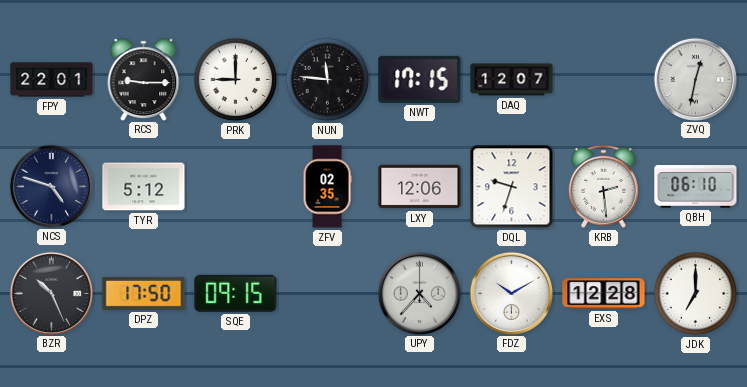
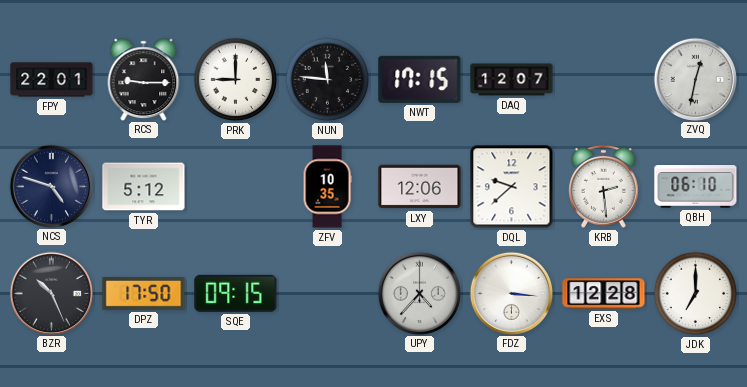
ZFV: 02:35 -> 10:35 (327, 187)
DQL: 9:33 -> 9:38 (512, 187)
FDZ: 10:10 -> 3:16 (511, 293)
